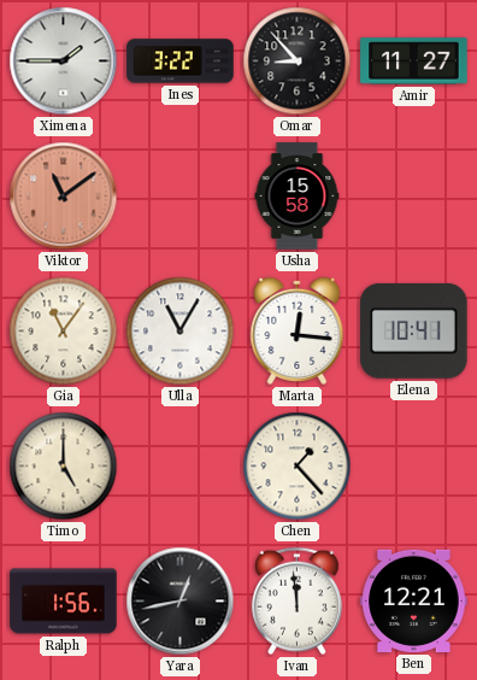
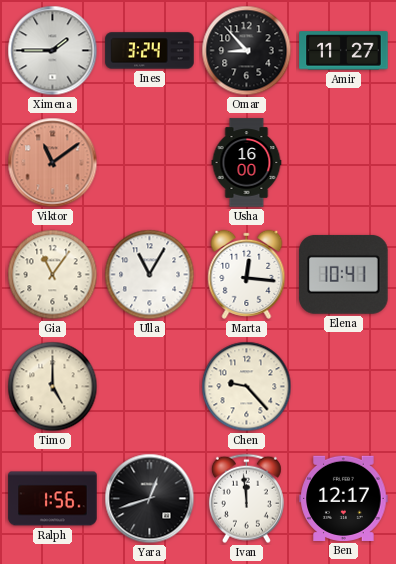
Ines: 3:22 -> 3:24 (150, 51)
Usha: 15:58 -> 16:00 (247, 163)
Chen: 1:23 -> 9:23 (247, 387)
Yara: 12:43 -> 12:42 (150, 499)
Ben: 12:21 -> 12:17 (344, 498)
